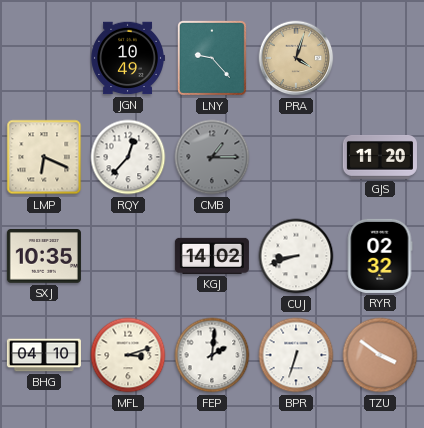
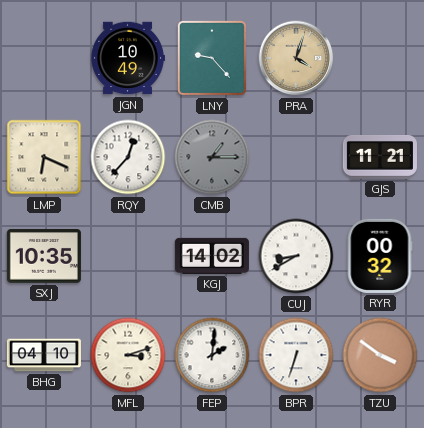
GJS: 11:20 -> 11:21 (380, 158)
CUJ: 8:42 -> 8:40 (296, 256)
RYR: 02:32 -> 00:32 (380, 256)
